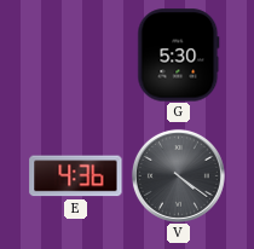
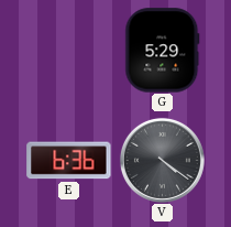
G: 5:30 -> 5:29 (163, 51)
E: 4:36 -> 6:36 (69, 161)
